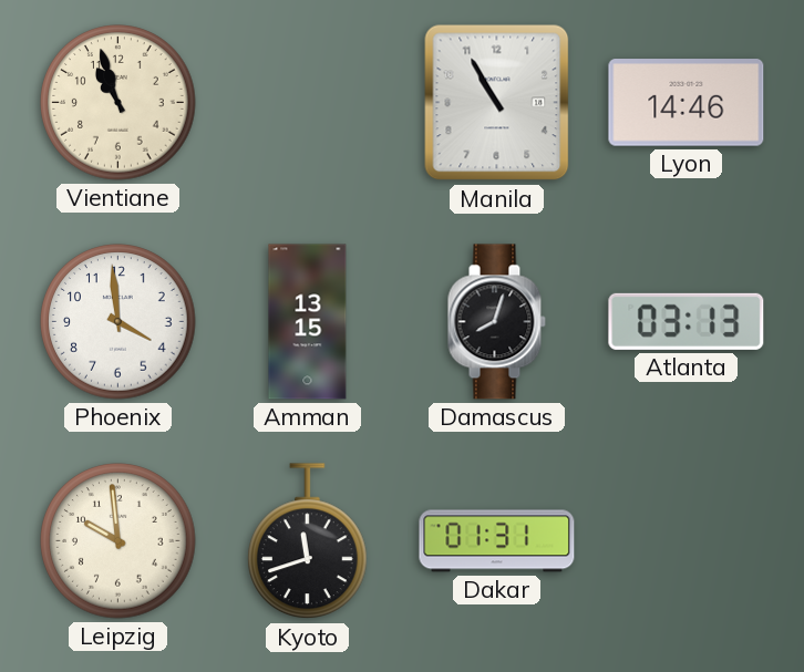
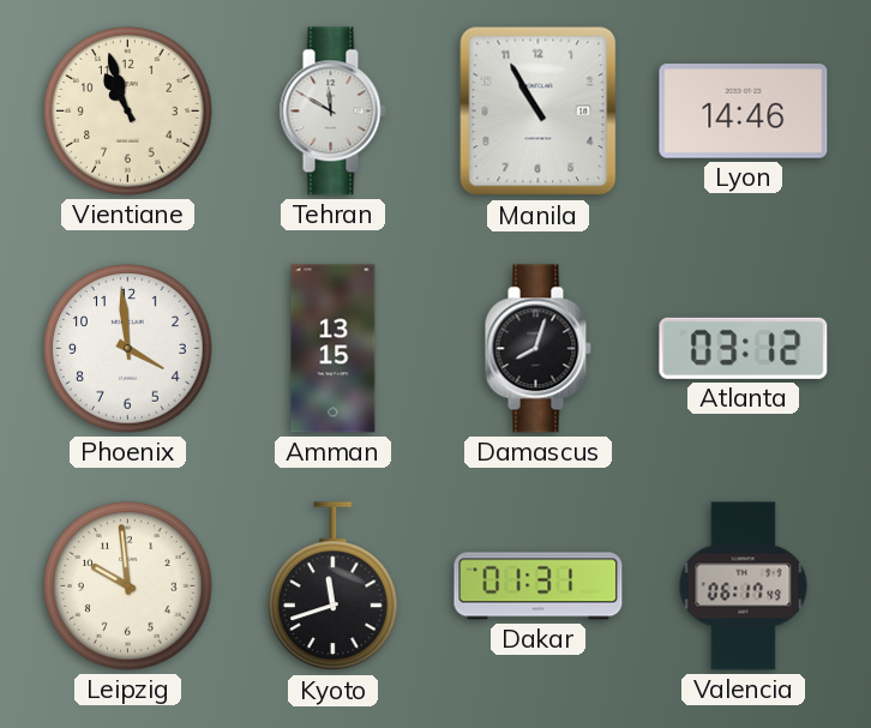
Tehran: none -> 11:50 (332, 112)
Atlanta: 03:13 -> 03:12 (744, 348)
Valencia: none -> 06:17 (744, 586)
